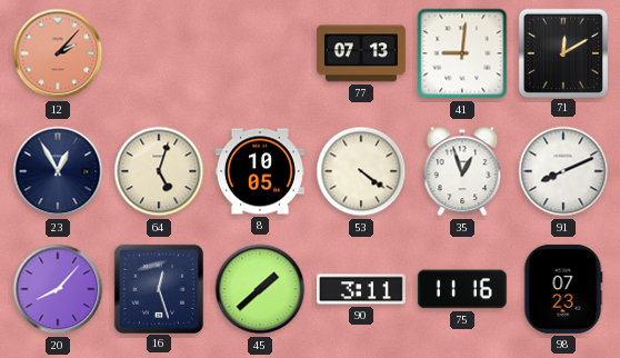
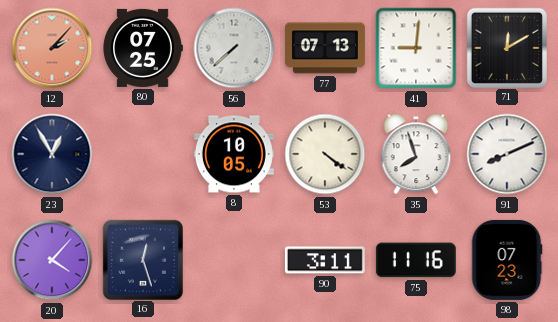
80: none -> 07:25 (143, 48)
56: none -> 7:38 (234, 48)
64: 5:03 -> none (159, 171)
35: 12:57 -> 7:57 (416, 154)
20: 8:07 -> 4:07 (52, 260)
45: 1:38 -> none (260, 289)
